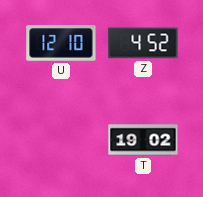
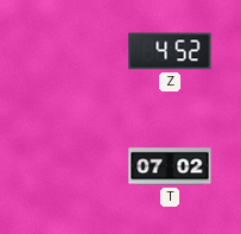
U: 12:10 -> none (61, 43)
T: 19:02 -> 07:02 (170, 166)
